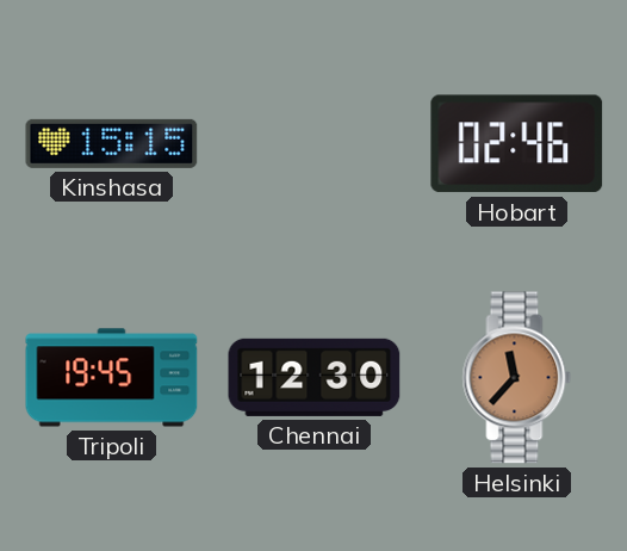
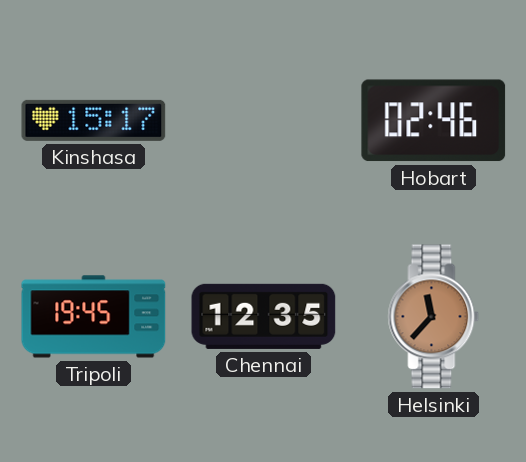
Kinshasa: 15:15 -> 15:17 (94, 120)
Chennai: 12:30 -> 12:35 (264, 316)
